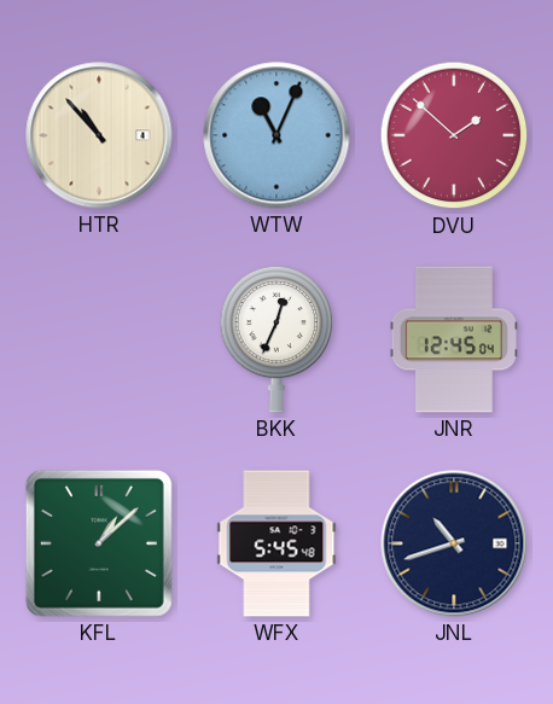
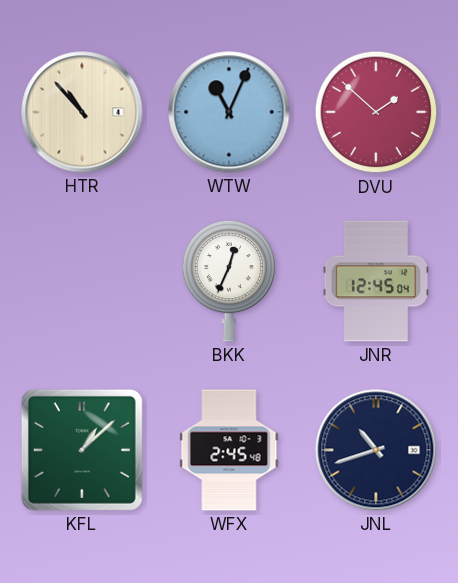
WFX: 5:45 -> 2:45 (229, 450)
